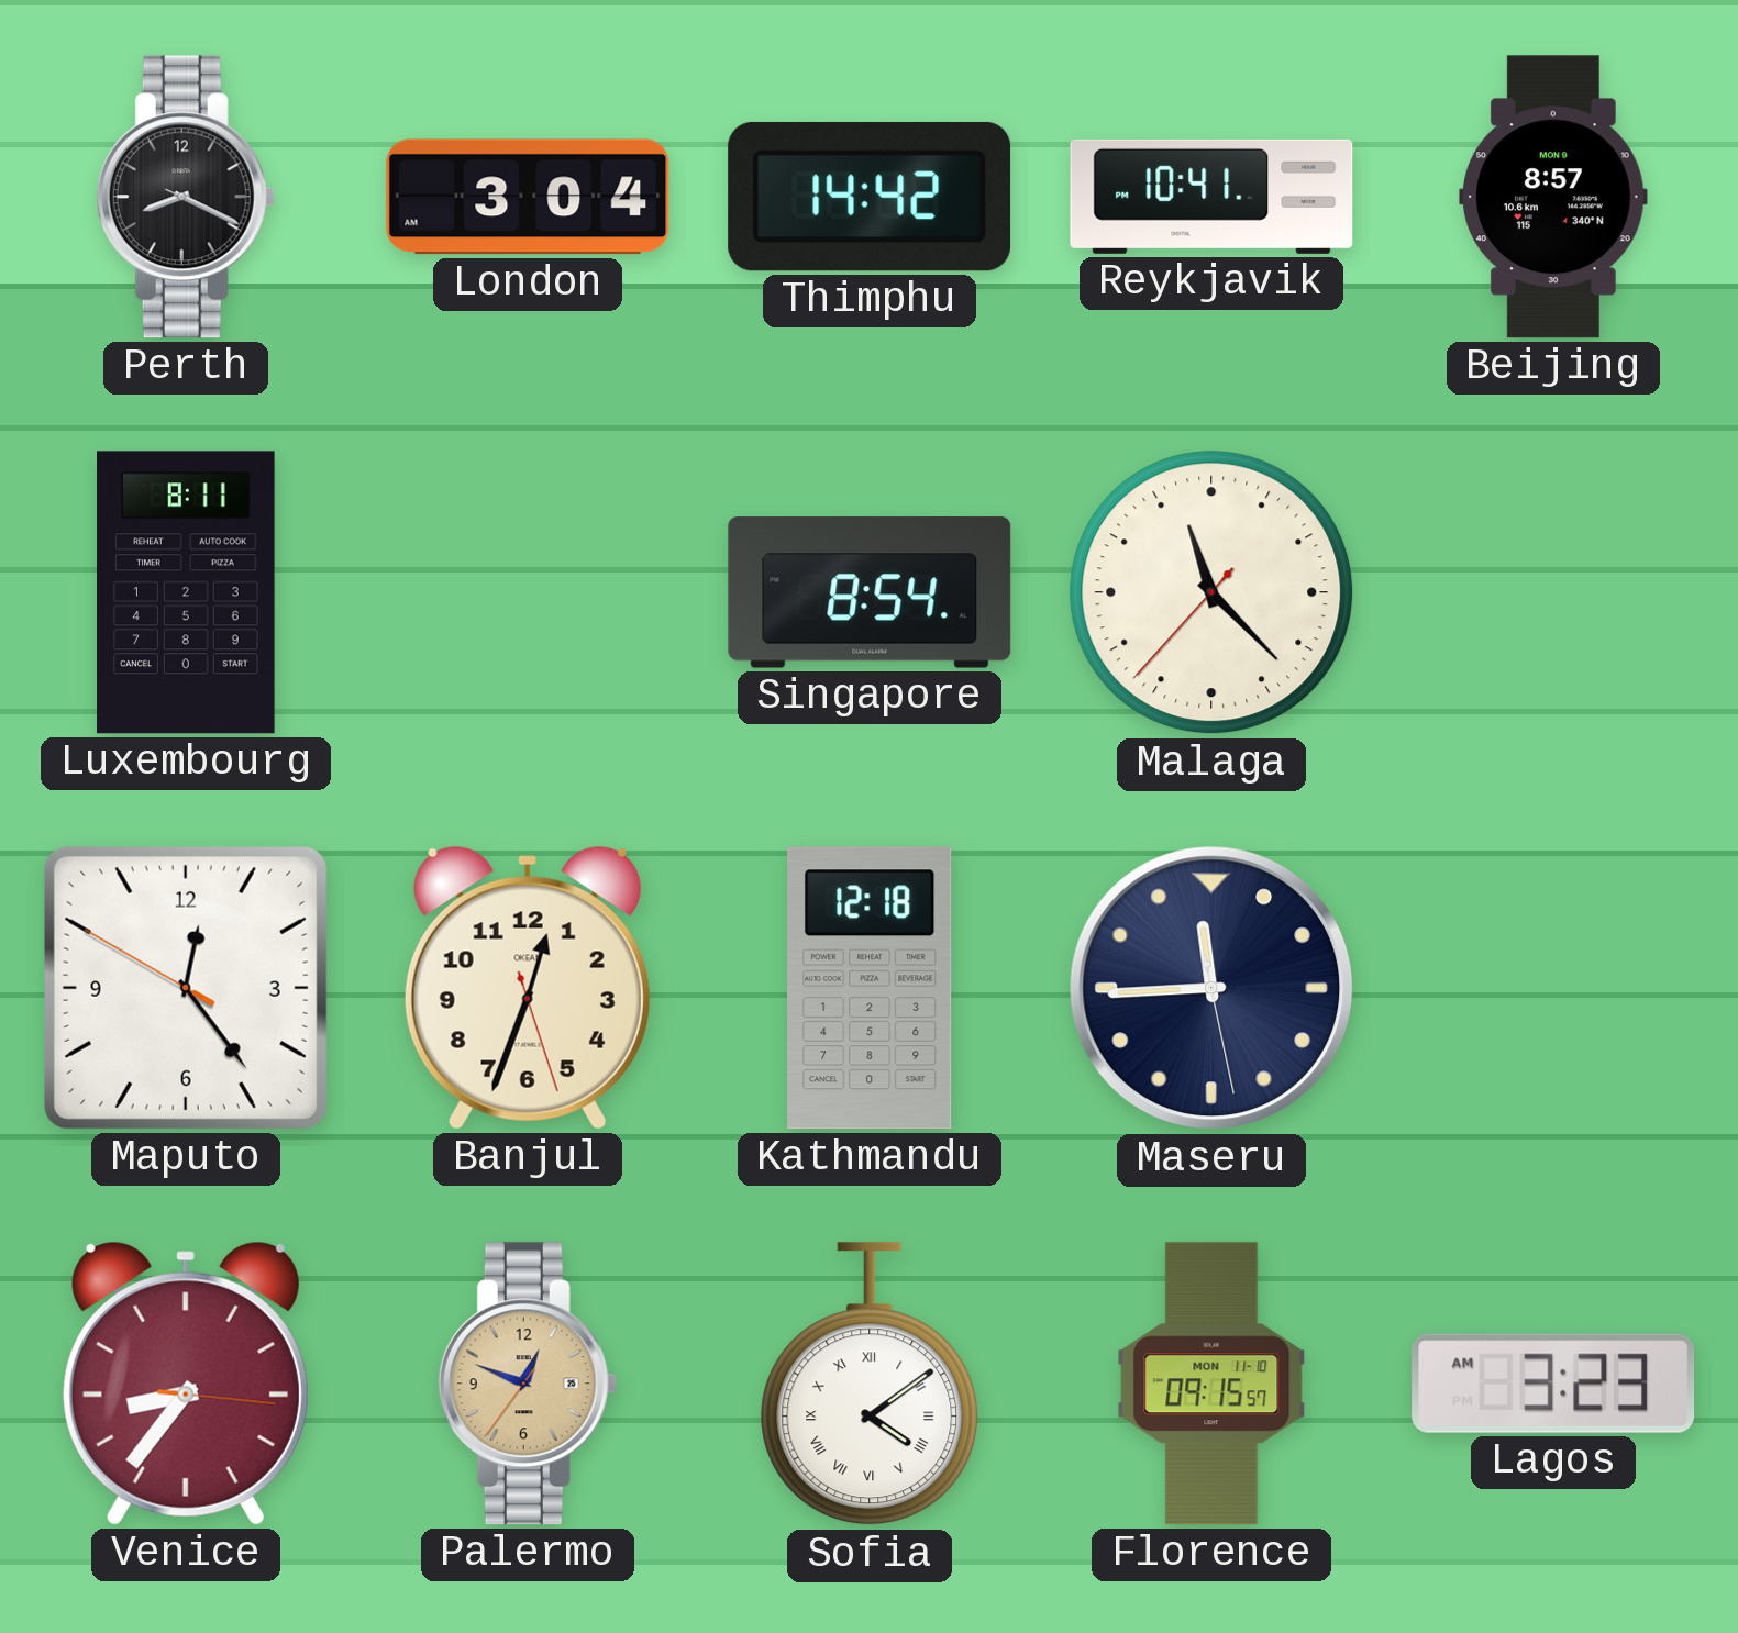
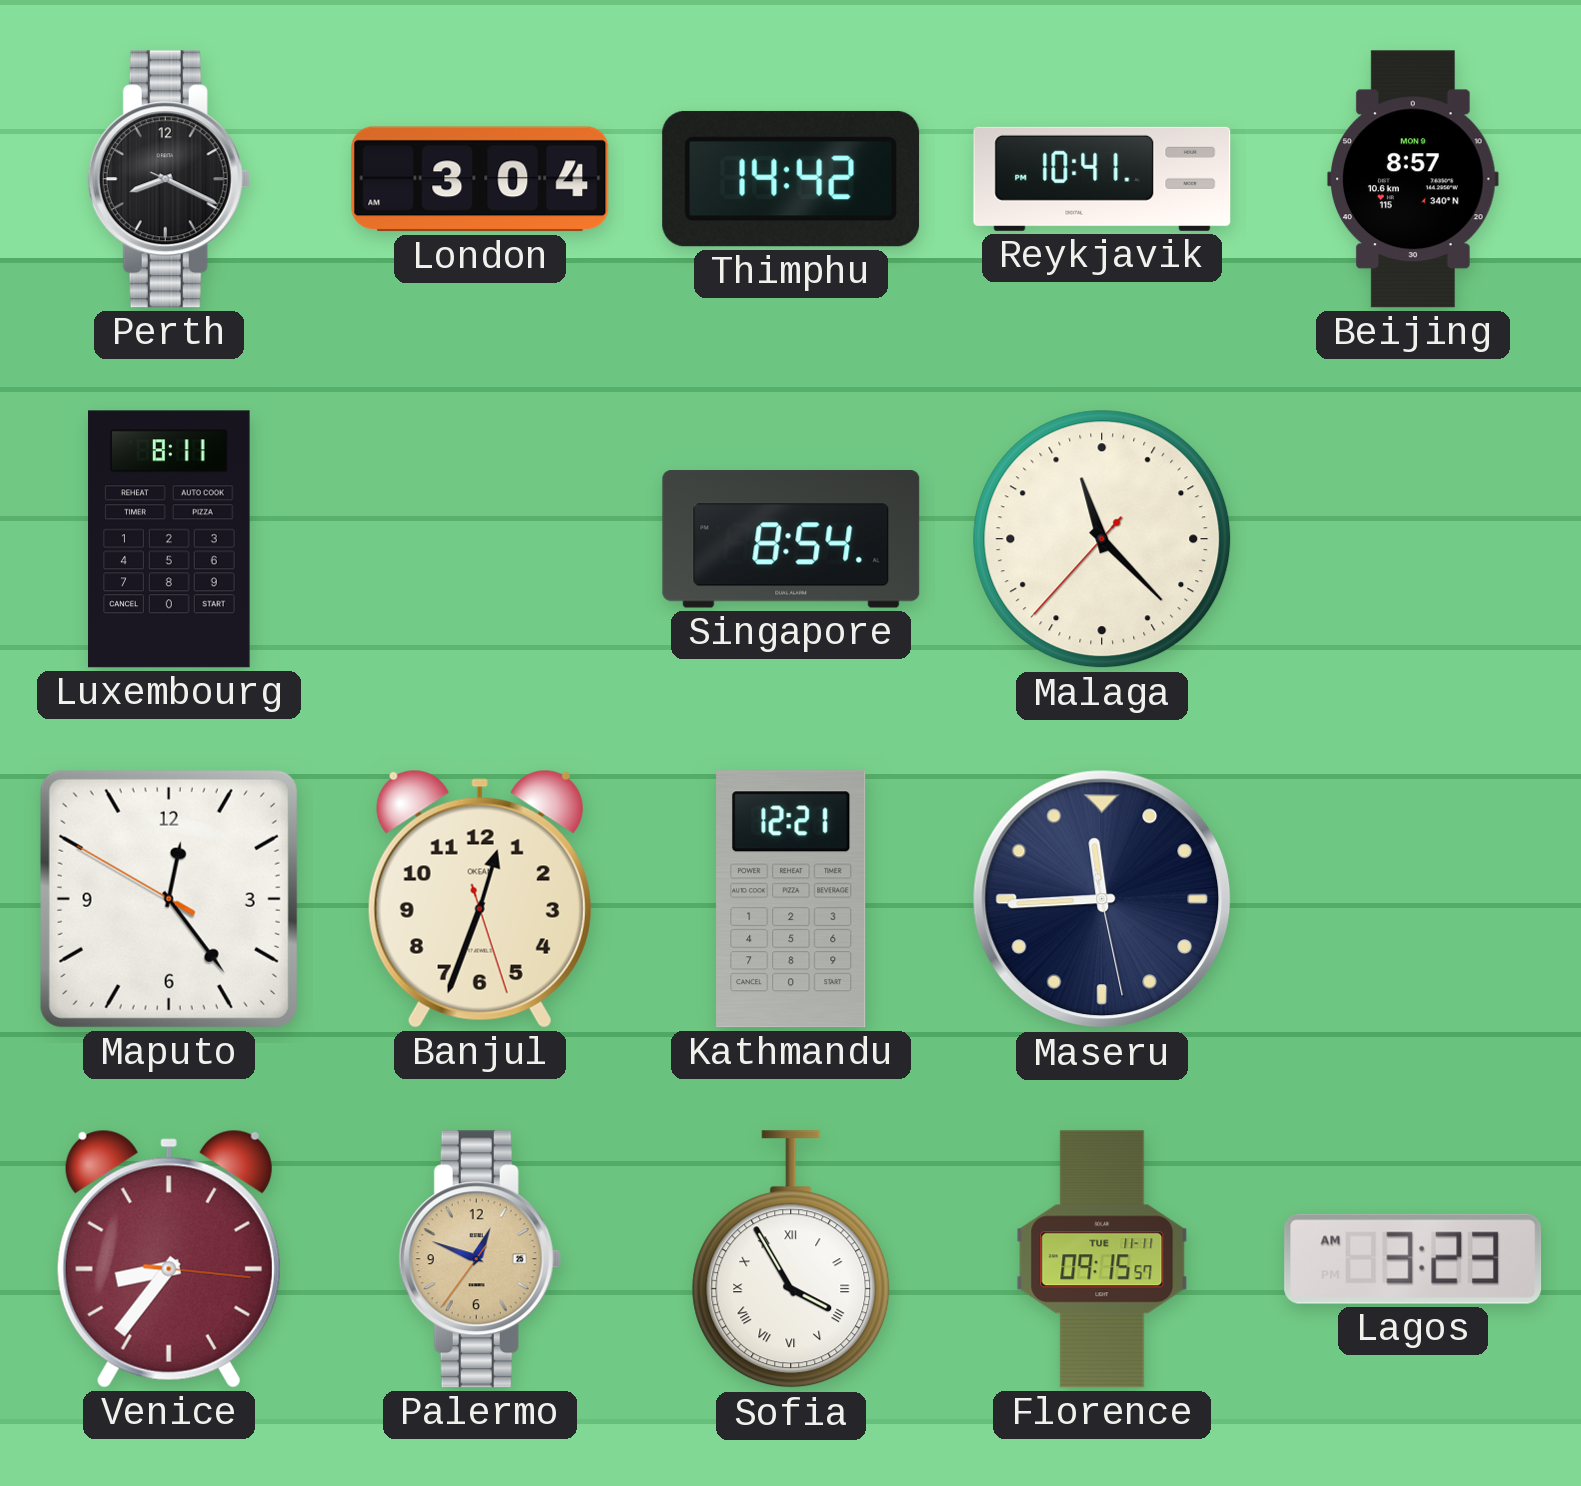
Kathmandu: 12:18 -> 12:21 (791, 899)
Sofia: 4:09 -> 3:55 (791, 1260)
Florence date: MON 11-10 -> TUE 11-11 (1102, 1259)
